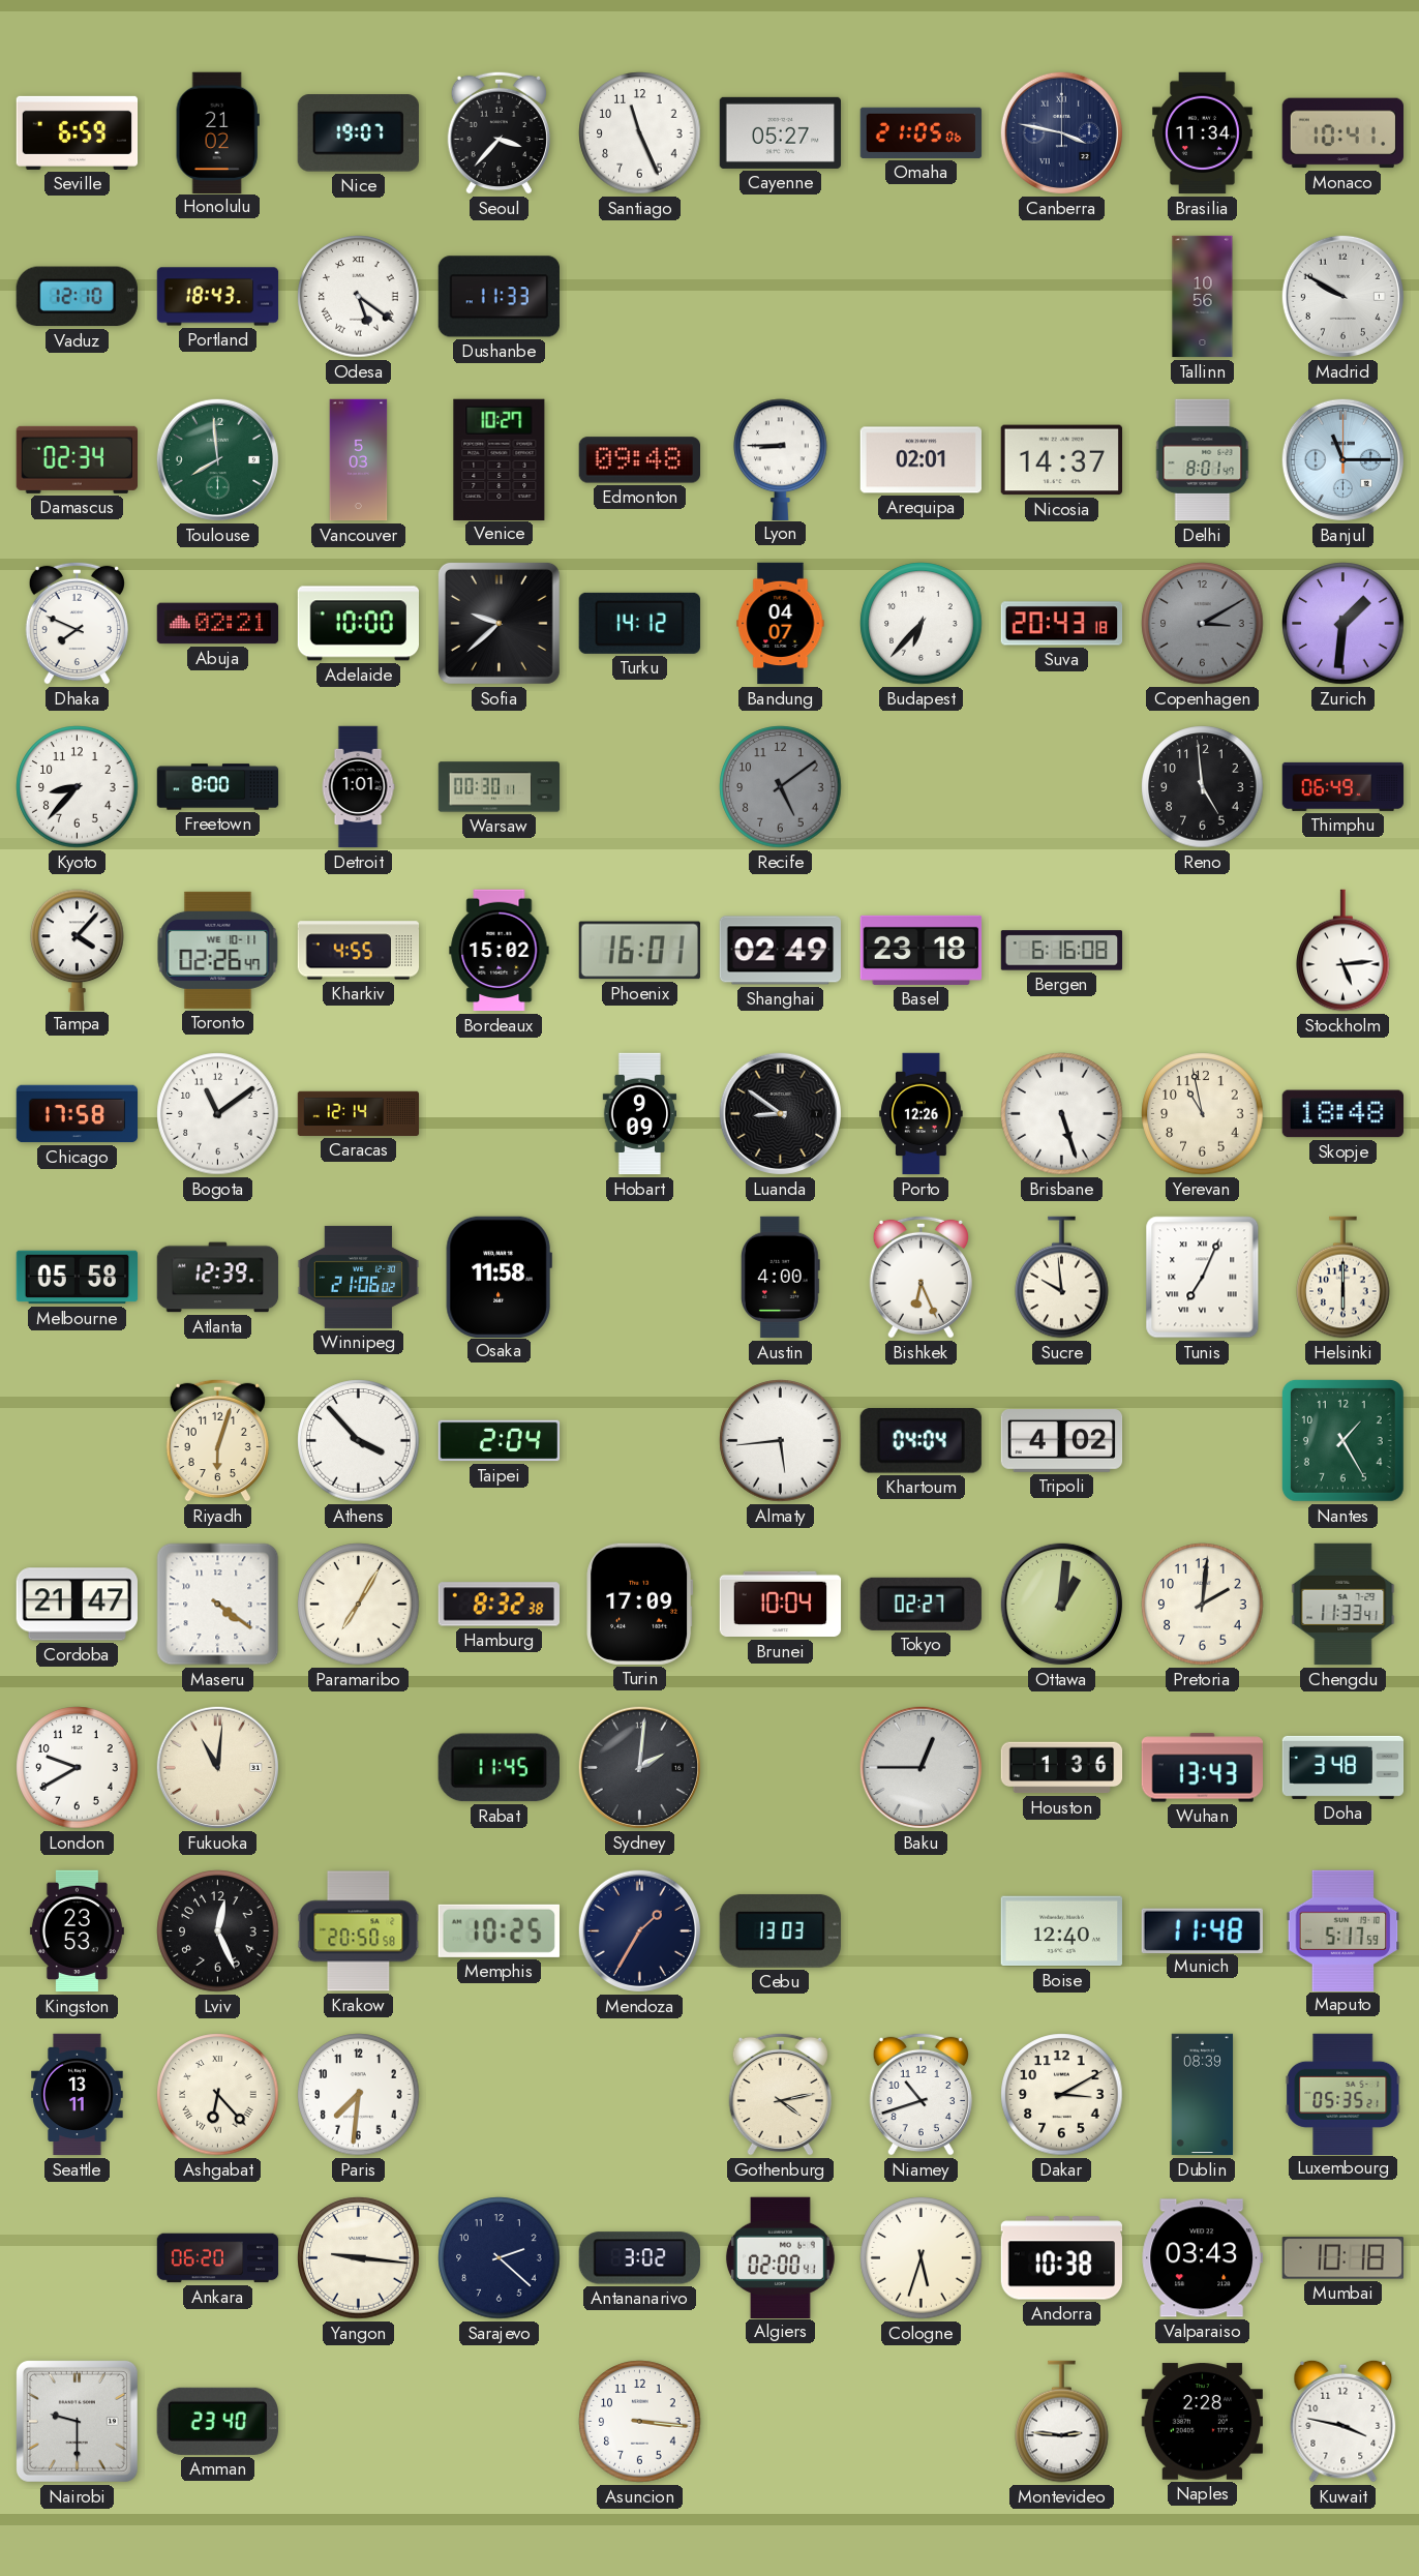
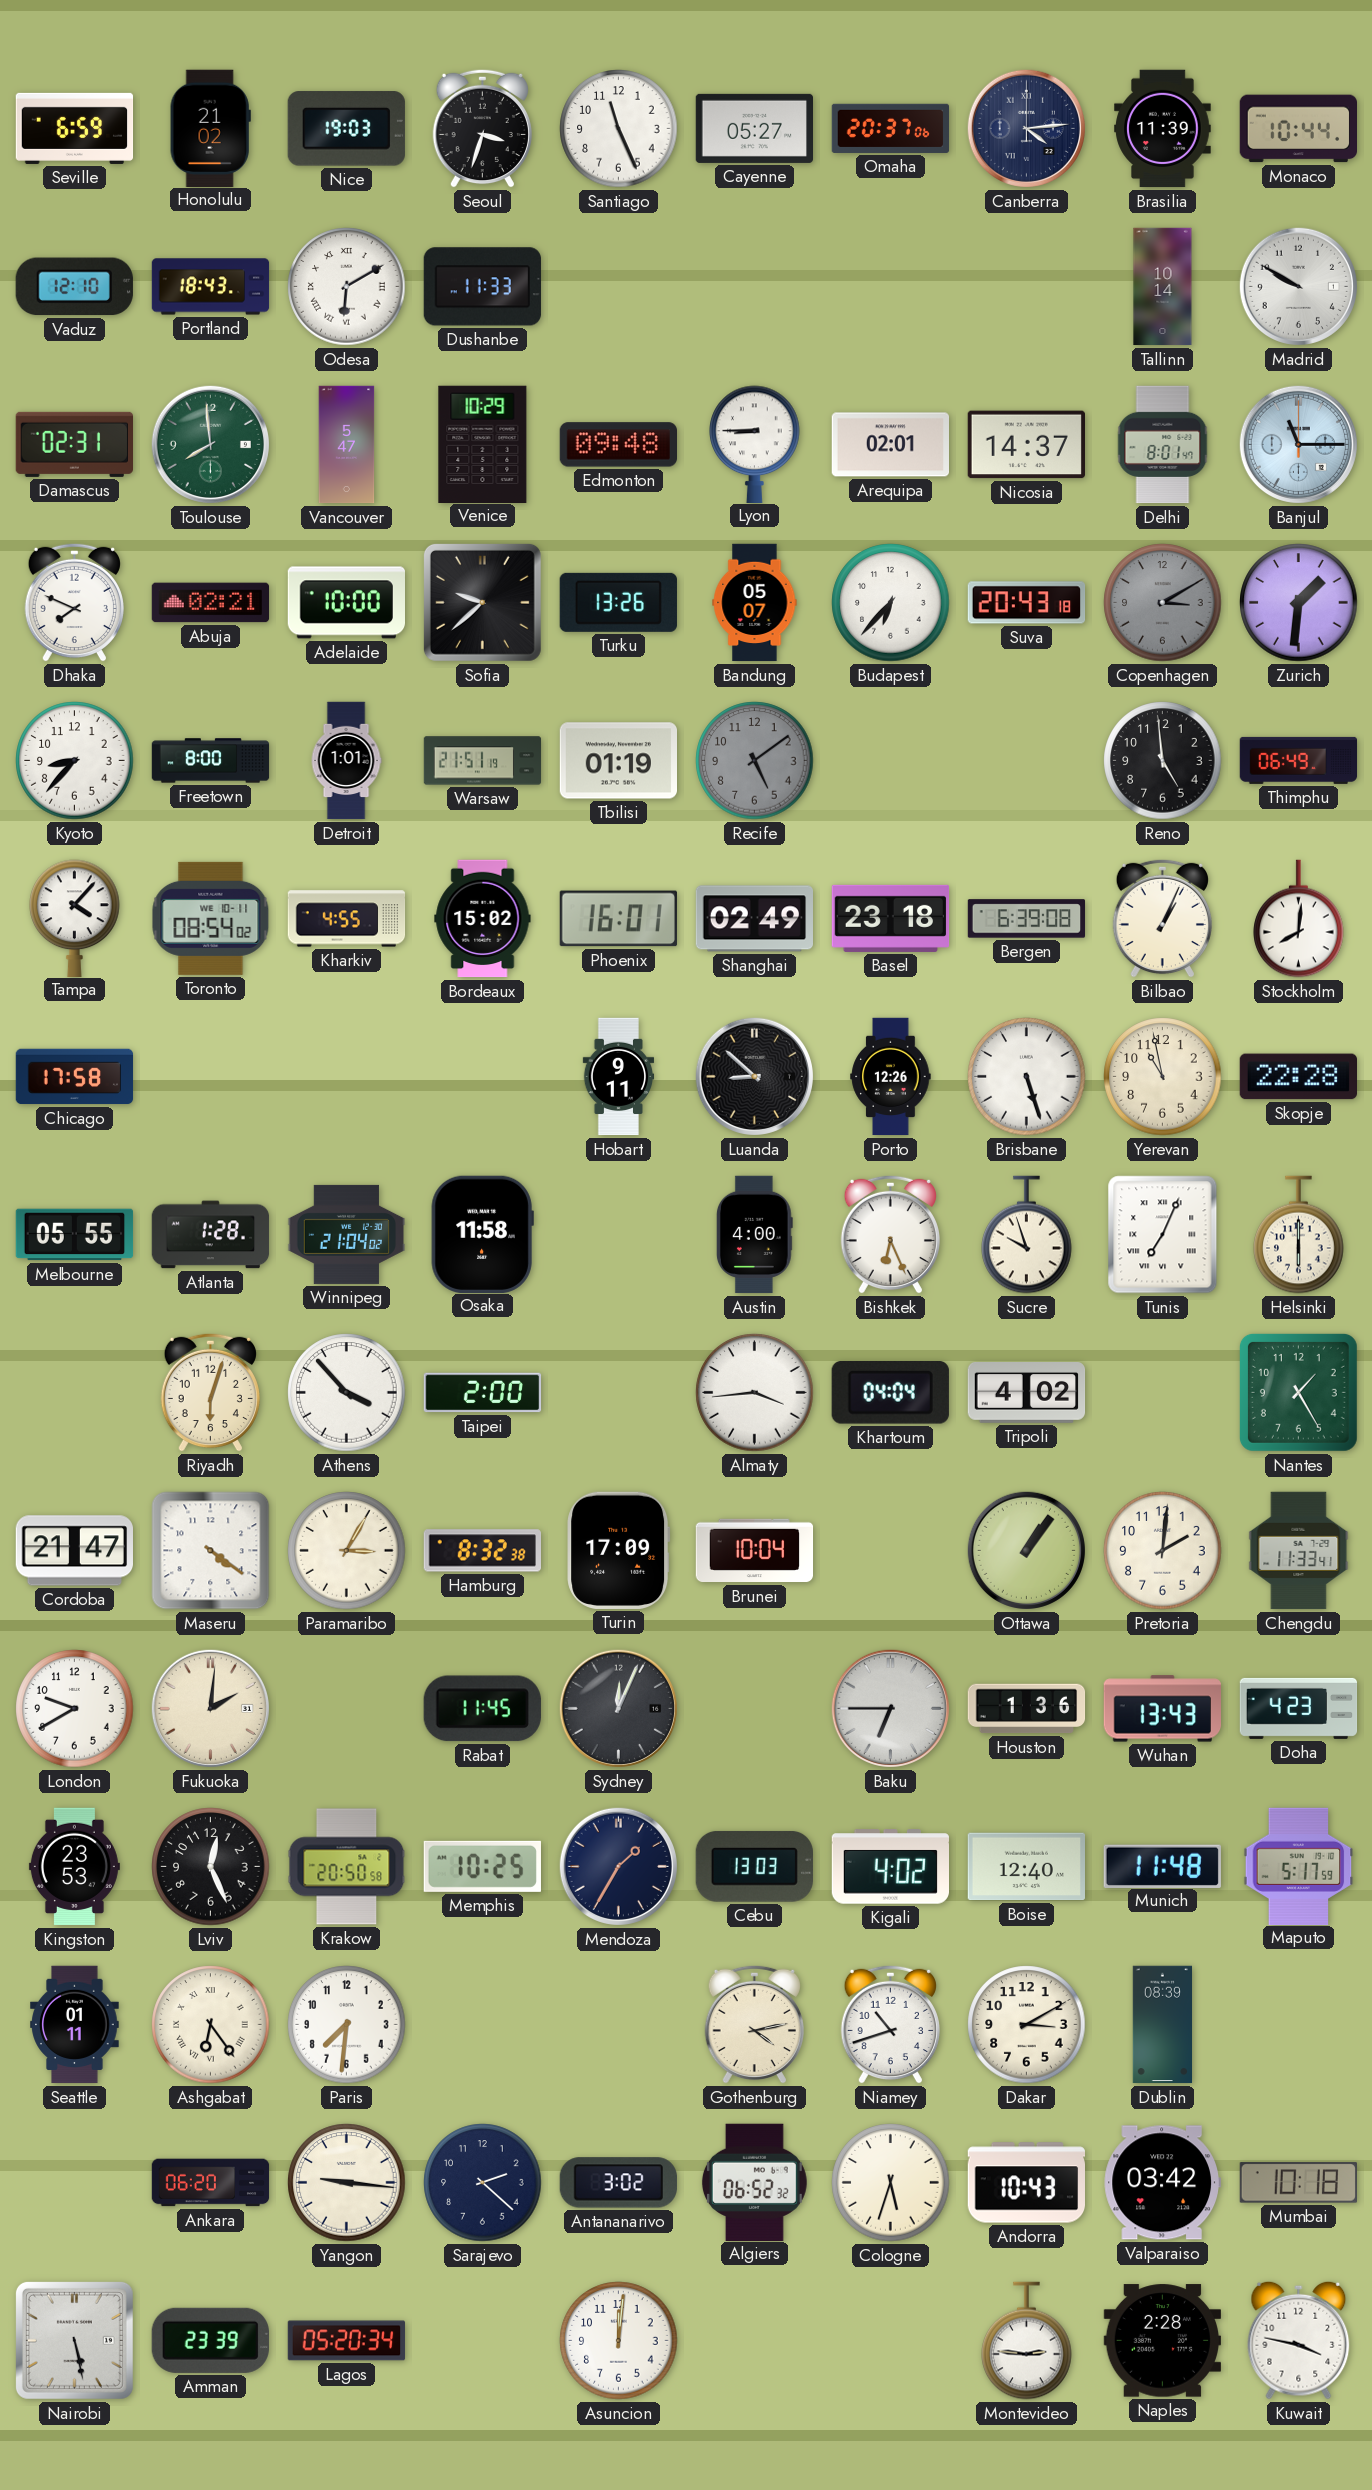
Nice: 19:07 -> 19:03 (346, 129)
Seoul: 3:37 -> 3:33 (482, 128)
Omaha: 21:05 -> 20:37 (891, 128)
Canberra: 3:47 -> 4:14 (1026, 128)
Brasilia: 11:34 -> 11:39 (1163, 129)
Monaco: 10:41 -> 10:44 (1298, 129)
Odesa: 5:21 -> 6:10 (347, 287)
Tallinn: 10:56 -> 10:14 (1163, 287)
Damascus: 02:34 -> 02:31 (74, 444)
Vancouver: 5:03 -> 5:47 (347, 445)
Venice: 10:27 -> 10:29 (483, 444)
Turku: 14:12 -> 13:26 (618, 602)
Bandung: 04:07 -> 05:07 (755, 603)
Warsaw: 00:30 -> 21:51 (483, 761)
Tbilisi: none -> 01:19 (618, 761)
Toronto: 02:26 -> 08:54 (211, 918)
Bergen: 6:16 -> 6:39 (1027, 919)
Bilbao: none -> 1:04 (1162, 918)
Stockholm: 5:14 -> 8:01 (1299, 919)
Bogota: 11:09 -> none (218, 1114)
Caracas: 12:14 -> none (359, 1113)
Hobart: 9:09 -> 9:11 (619, 1077)
Luanda: 8:51 -> 8:52 (754, 1076)
Skopje: 18:48 -> 22:28 (1298, 1077)
Melbourne: 05:58 -> 05:55 (75, 1235)
Atlanta: 12:39 -> 1:28 (211, 1235)
Winnipeg: 21:06 -> 21:04 (347, 1234)
Sucre: 9:59 -> 9:57 (1027, 1235)
Taipei: 2:04 -> 2:00 (483, 1393)
Almaty: 5:44 -> 3:44 (755, 1393)
Paramaribo: 7:05 -> 3:05 (347, 1551)
Tokyo: 02:27 -> none (920, 1604)
Ottawa: 1:01 -> 1:06 (1026, 1550)
Fukuoka: 11:01 -> 2:01 (210, 1708)
Sydney: 2:01 -> 12:04 (618, 1708)
Baku: 12:45 -> 6:45 (890, 1708)
Doha: 3:48 -> 4:23 (1299, 1708)
Kigali: none -> 4:02 (891, 1867)
Seattle: 13:11 -> 01:11 (75, 2025)
Ashgabat: 6:23 -> 6:24 (211, 2025)
Luxembourg: 05:35 -> none (1343, 2094)
Algiers: 02:00 -> 06:52 (754, 2182)
Andorra: 10:38 -> 10:43 (1027, 2183)
Valparaiso: 03:43 -> 03:42 (1162, 2183)
Nairobi: 9:30 -> 5:28 (74, 2340)
Amman: 23:40 -> 23:39 (210, 2340)
Lagos: none -> 05:20 (347, 2341)
Asuncion: 3:16 -> 12:01 (619, 2341)
